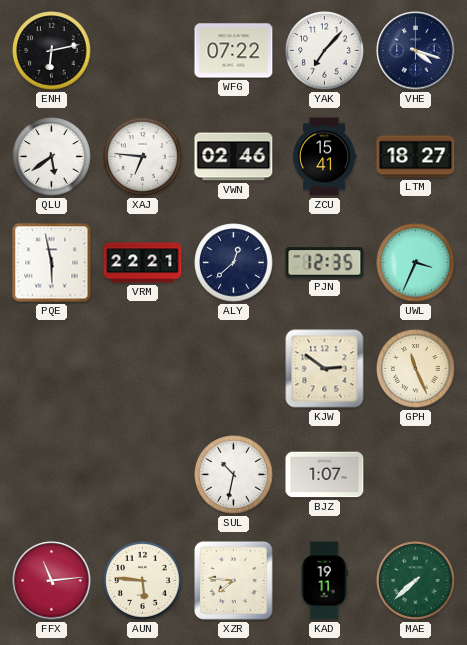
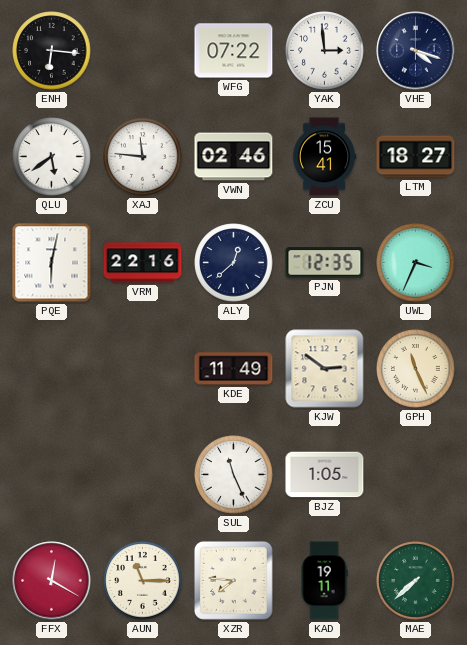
ENH: 6:13 -> 6:16 (52, 51)
YAK: 7:07 -> 2:59 (325, 51)
XAJ: 6:46 -> 11:46 (143, 157)
PQE: 5:58 -> 6:02 (52, 263)
VRM: 22:21 -> 22:16 (143, 263)
KDE: none -> 11:49 (234, 369)
SUL: 10:32 -> 11:26 (234, 475)
BJZ: 1:07 -> 1:05 (325, 475)
FFX: 11:14 -> 12:20 (52, 581)
AUN: 5:46 -> 11:15 (143, 581)
